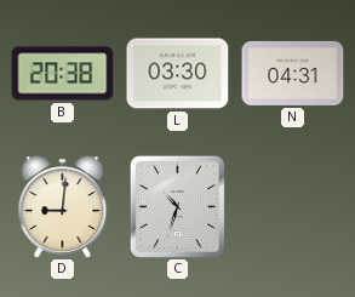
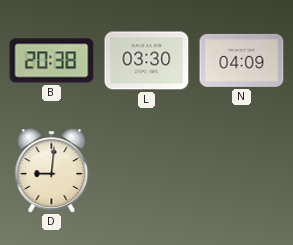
N: 04:31 -> 04:09 (242, 60)
C: 10:33 -> none (177, 206)
